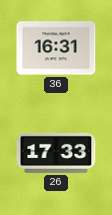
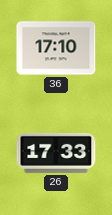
36: 16:31 -> 17:10 (56, 48)
